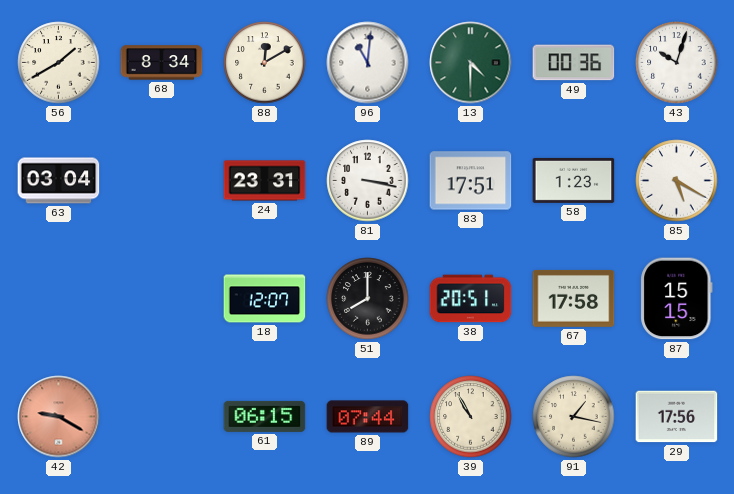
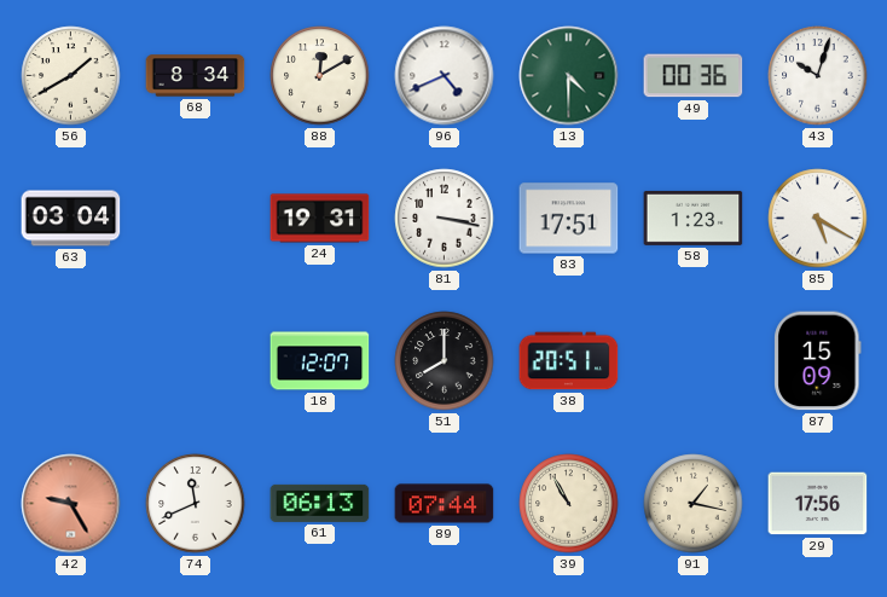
96: 11:01 -> 4:41 (445, 76)
24: 23:31 -> 19:31 (320, 219)
67: 17:58 -> none (574, 298)
87: 15:15 -> 15:09 (818, 361)
42: 9:20 -> 9:25 (71, 504)
74: none -> 11:41 (196, 504)
61: 06:15 -> 06:13 (320, 503)
